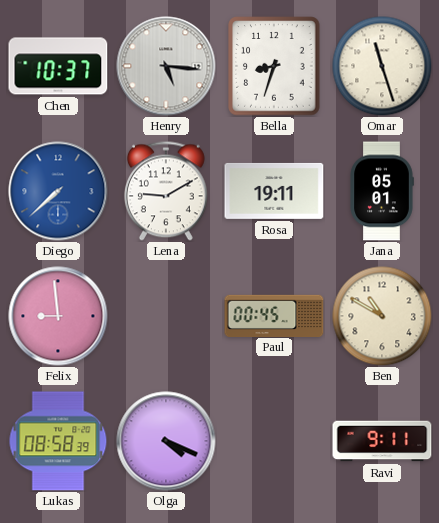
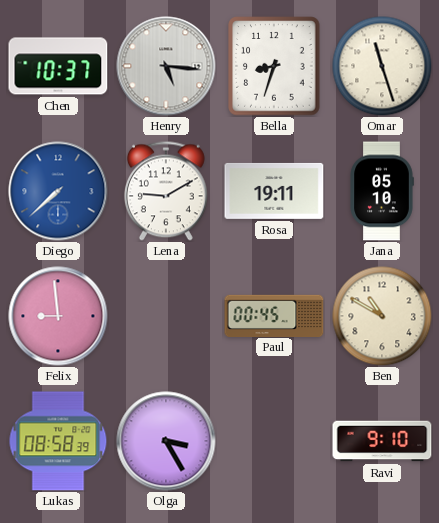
Jana: 05:01 -> 05:10 (382, 191)
Olga: 4:19 -> 3:25 (166, 441)
Ravi: 9:11 -> 9:10 (382, 441)
